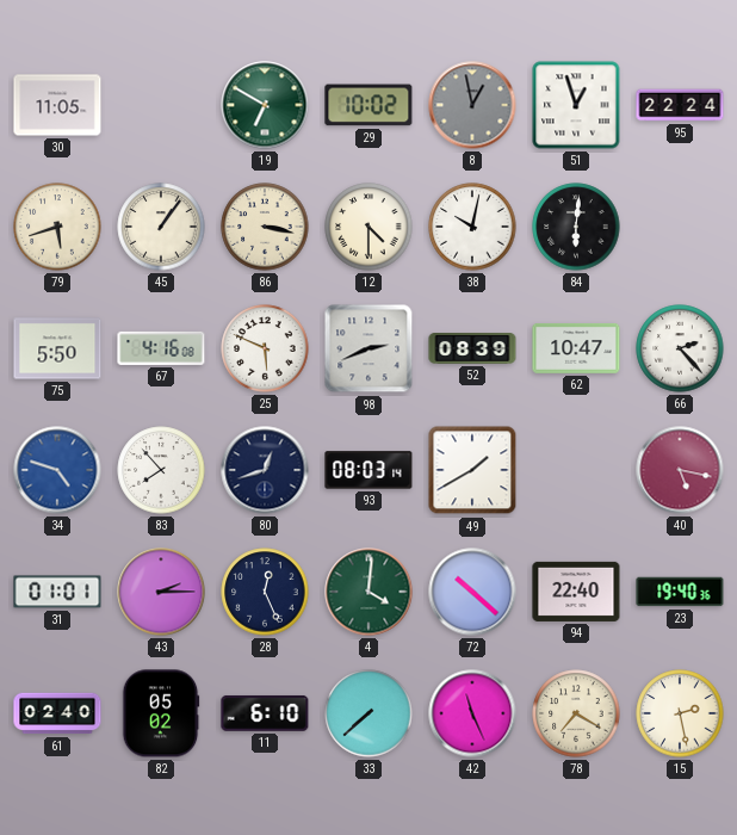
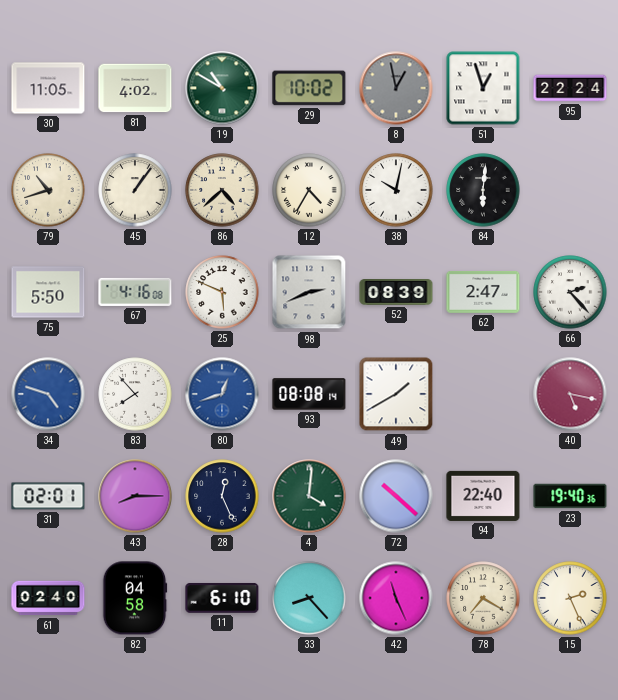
81: none -> 4:02 (135, 88)
19: 6:50 -> 10:50 (222, 88)
79: 5:42 -> 10:42 (48, 190)
86: 3:17 -> 4:38 (222, 190)
12: 4:30 -> 4:35 (309, 190)
62: 10:47 -> 2:47 (483, 293)
80 dial: navy -> blue (222, 394)
93: 08:03 -> 08:08 (309, 394)
31: 01:01 -> 02:01 (48, 496)
43: 2:15 -> 8:15 (135, 496)
82: 05:02 -> 04:58 (135, 598)
33: 7:38 -> 8:23 (309, 598)
15: 2:28 -> 2:26 (570, 598)
